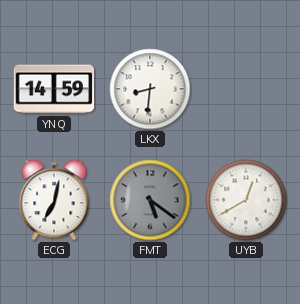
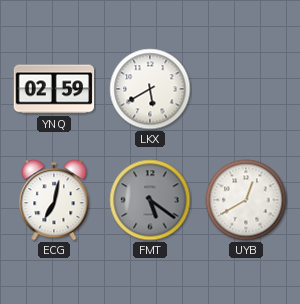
YNQ: 14:59 -> 02:59 (54, 89)
LKX: 8:31 -> 5:40 (150, 89)
